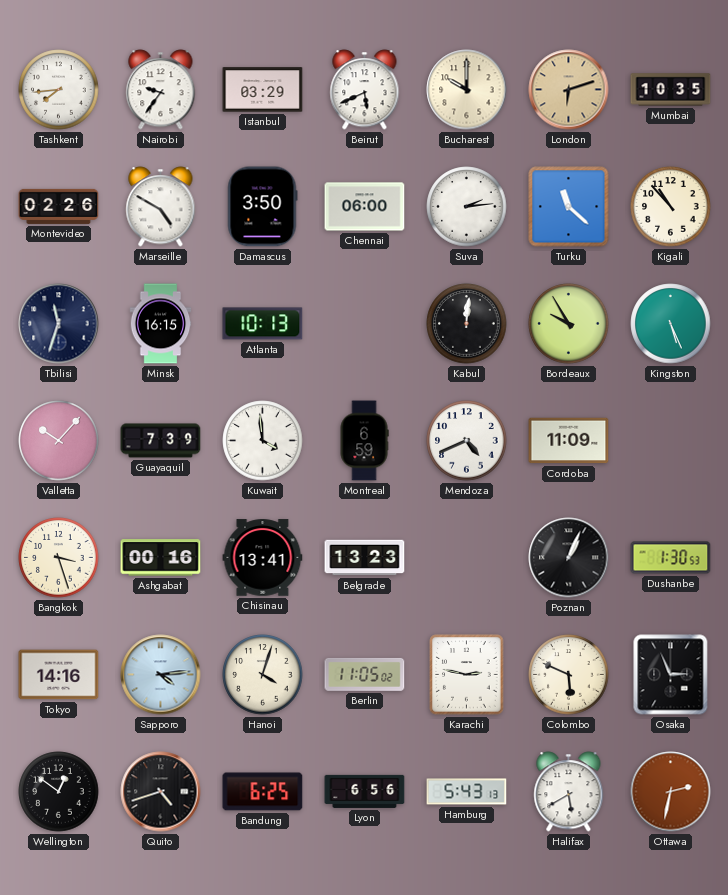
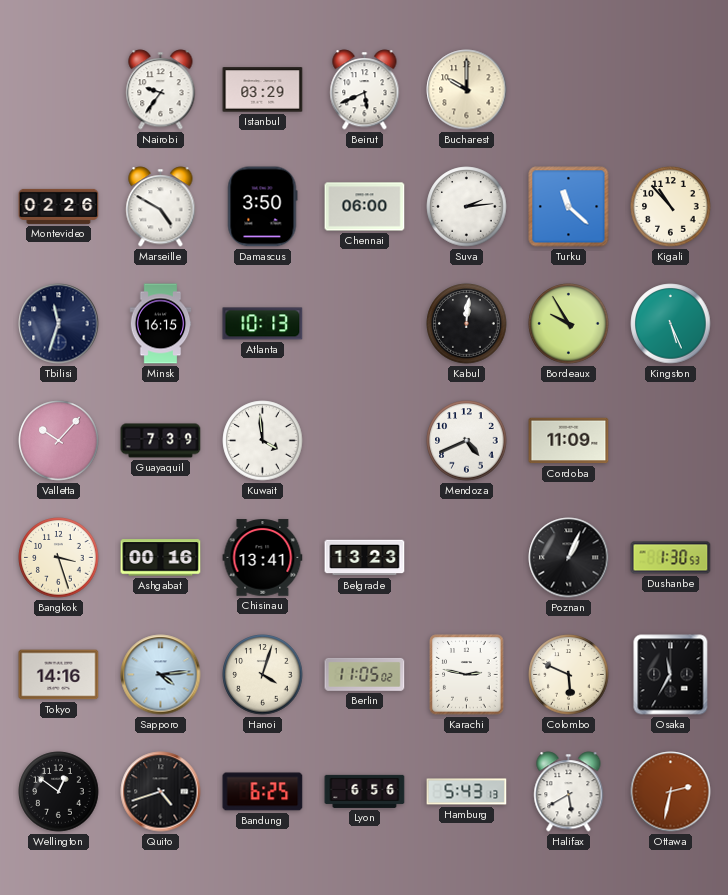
Tashkent: 7:44 -> none (59, 90)
London: 6:12 -> none (569, 90)
Mumbai: 10:35 -> none (671, 90)
Montreal: 6:59 -> none (364, 441)
Osaka: 2:56 -> 11:35 (671, 675)
